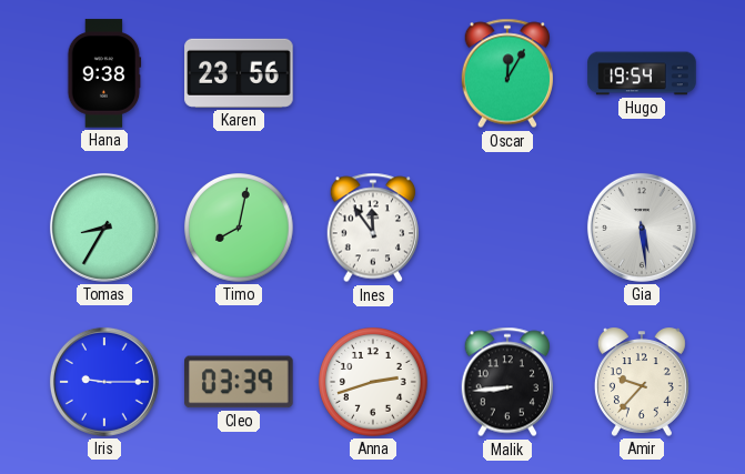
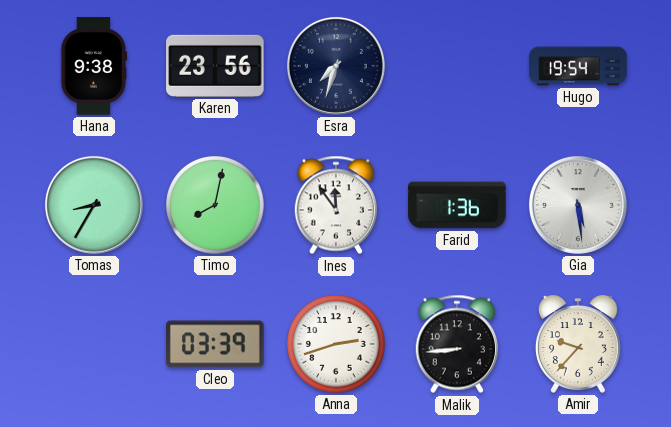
Esra: none -> 7:33 (336, 66)
Oscar: 12:05 -> none (506, 73)
Farid: none -> 1:36 (457, 205)
Iris: 9:15 -> none (104, 382)
